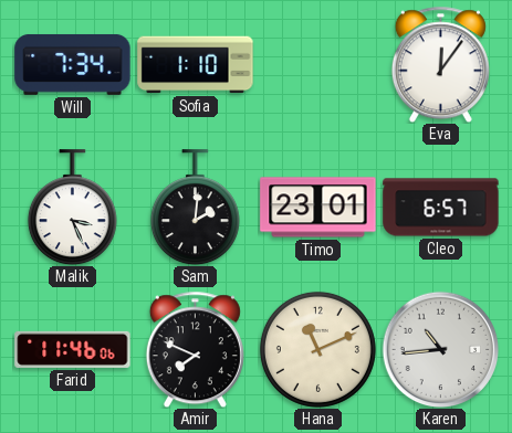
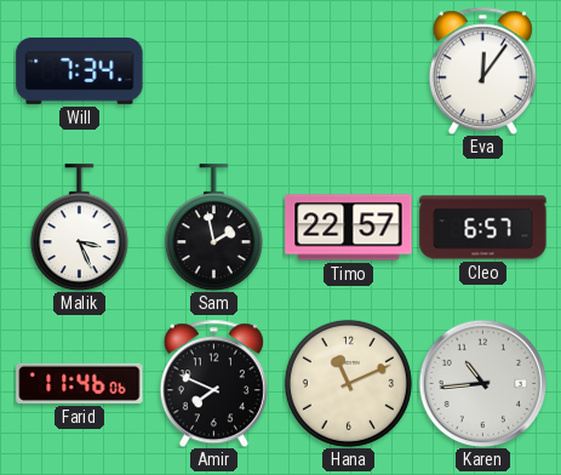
Sofia: 1:10 -> none (196, 65)
Sam: 2:01 -> 1:58 (213, 228)
Timo: 23:01 -> 22:57 (349, 228)
